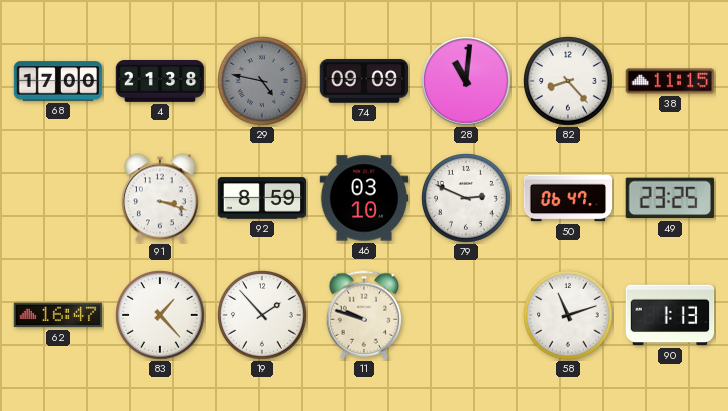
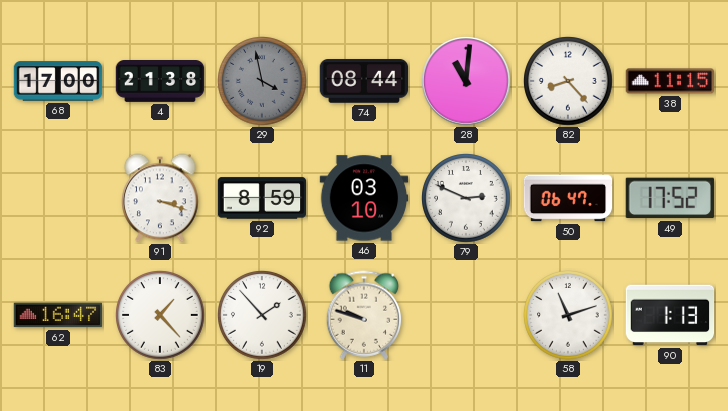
29: 4:47 -> 3:58 (262, 81)
74: 09:09 -> 08:44 (364, 81)
49: 23:25 -> 17:52 (669, 198)
